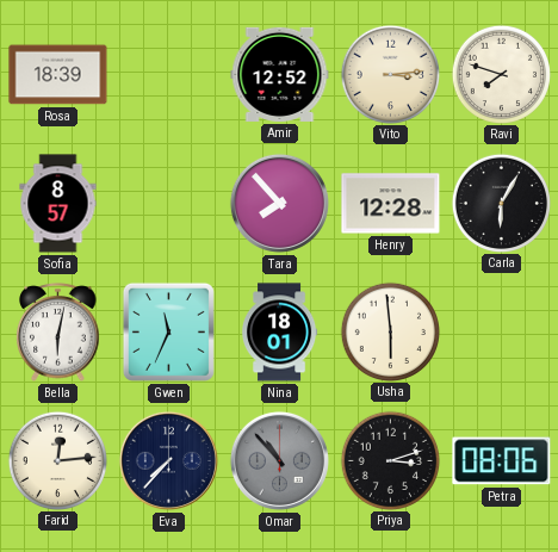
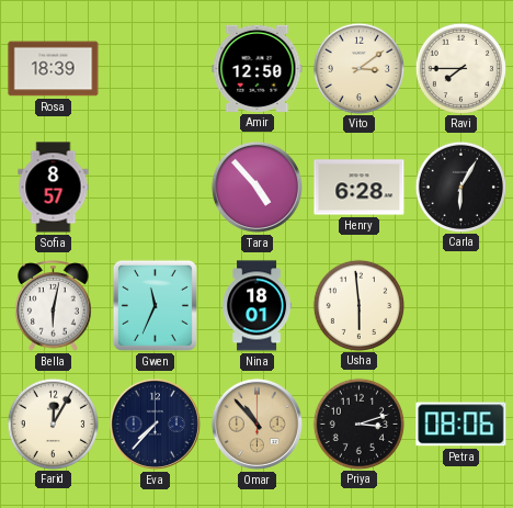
Amir: 12:52 -> 12:50 (258, 68)
Vito: 3:14 -> 3:09 (358, 68)
Ravi: 7:48 -> 7:45 (460, 68)
Tara: 7:53 -> 4:53 (256, 187)
Henry: 12:28 -> 6:28 (360, 188)
Farid: 12:14 -> 12:05 (53, 424)
Omar dial: grey -> champagne (256, 424)
